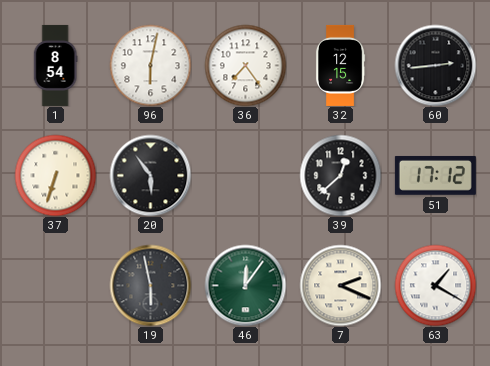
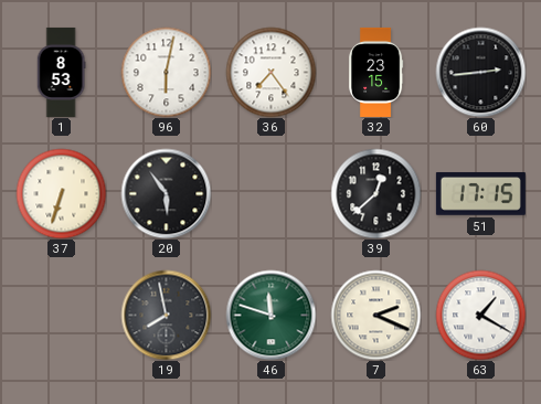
1: 8:54 -> 8:53 (61, 72)
32: 12:15 -> 23:15 (375, 72)
51: 17:12 -> 17:15 (480, 193)
19: 5:58 -> 7:58 (166, 315)
46: 12:06 -> 11:48 (270, 315)
